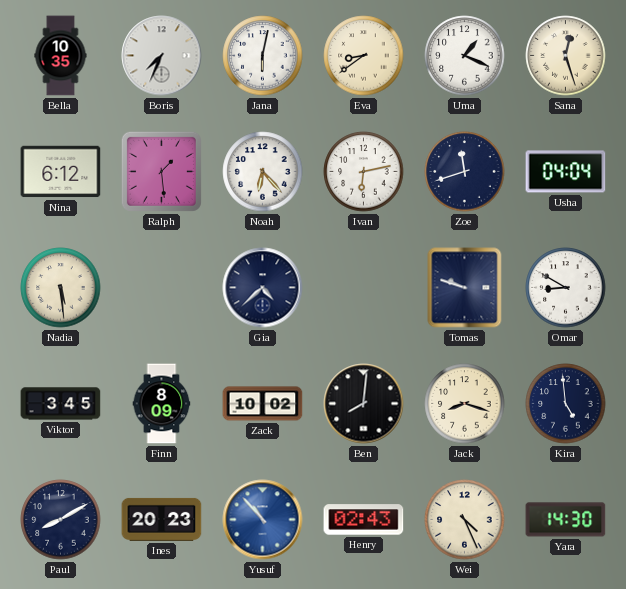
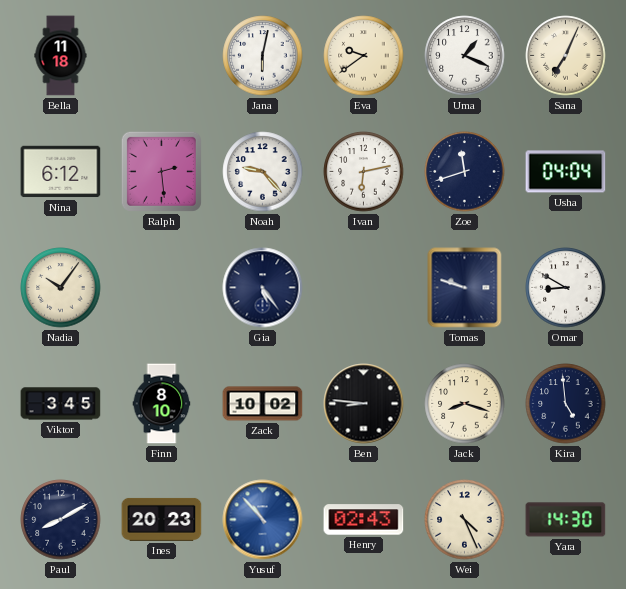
Bella: 10:35 -> 11:18 (61, 56)
Boris: 7:34 -> none (162, 56)
Eva: 8:39 -> 9:39 (364, 56)
Sana: 12:27 -> 7:04 (566, 56)
Ralph: 1:29 -> 2:29 (161, 171)
Noah: 6:23 -> 9:23 (263, 172)
Nadia: 5:29 -> 10:06 (61, 288)
Gia: 4:38 -> 5:24 (263, 288)
Finn: 8:09 -> 8:10 (162, 404)
Ben: 8:01 -> 8:46 (364, 404)
